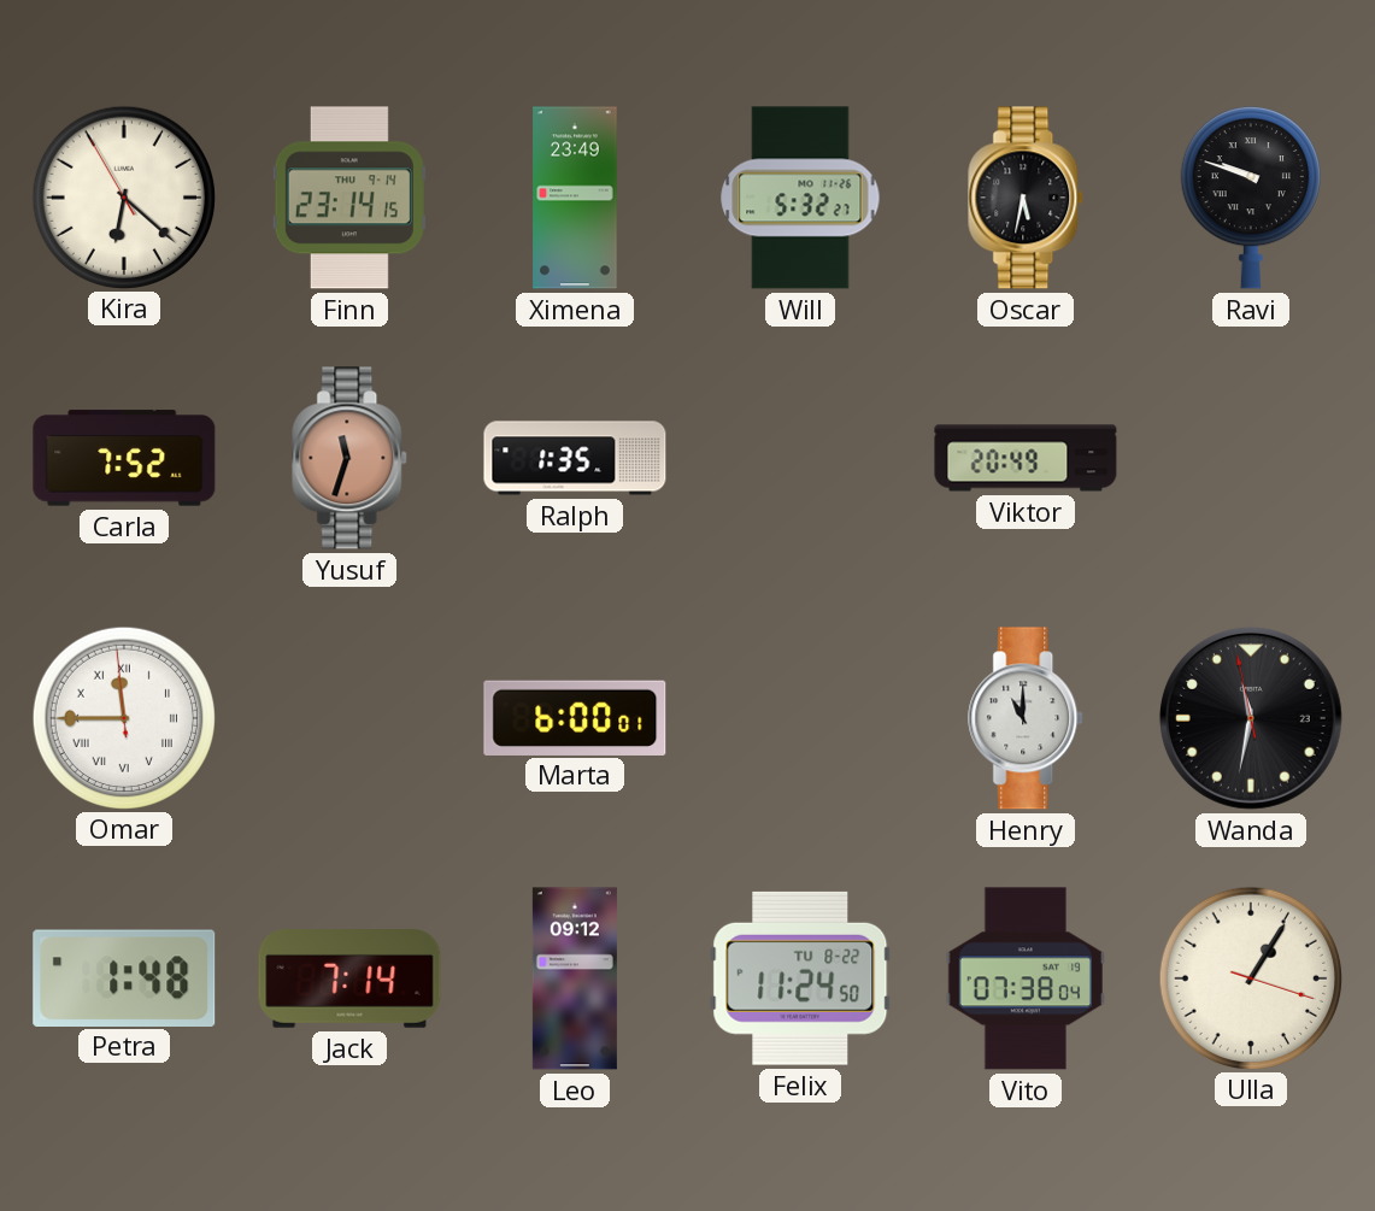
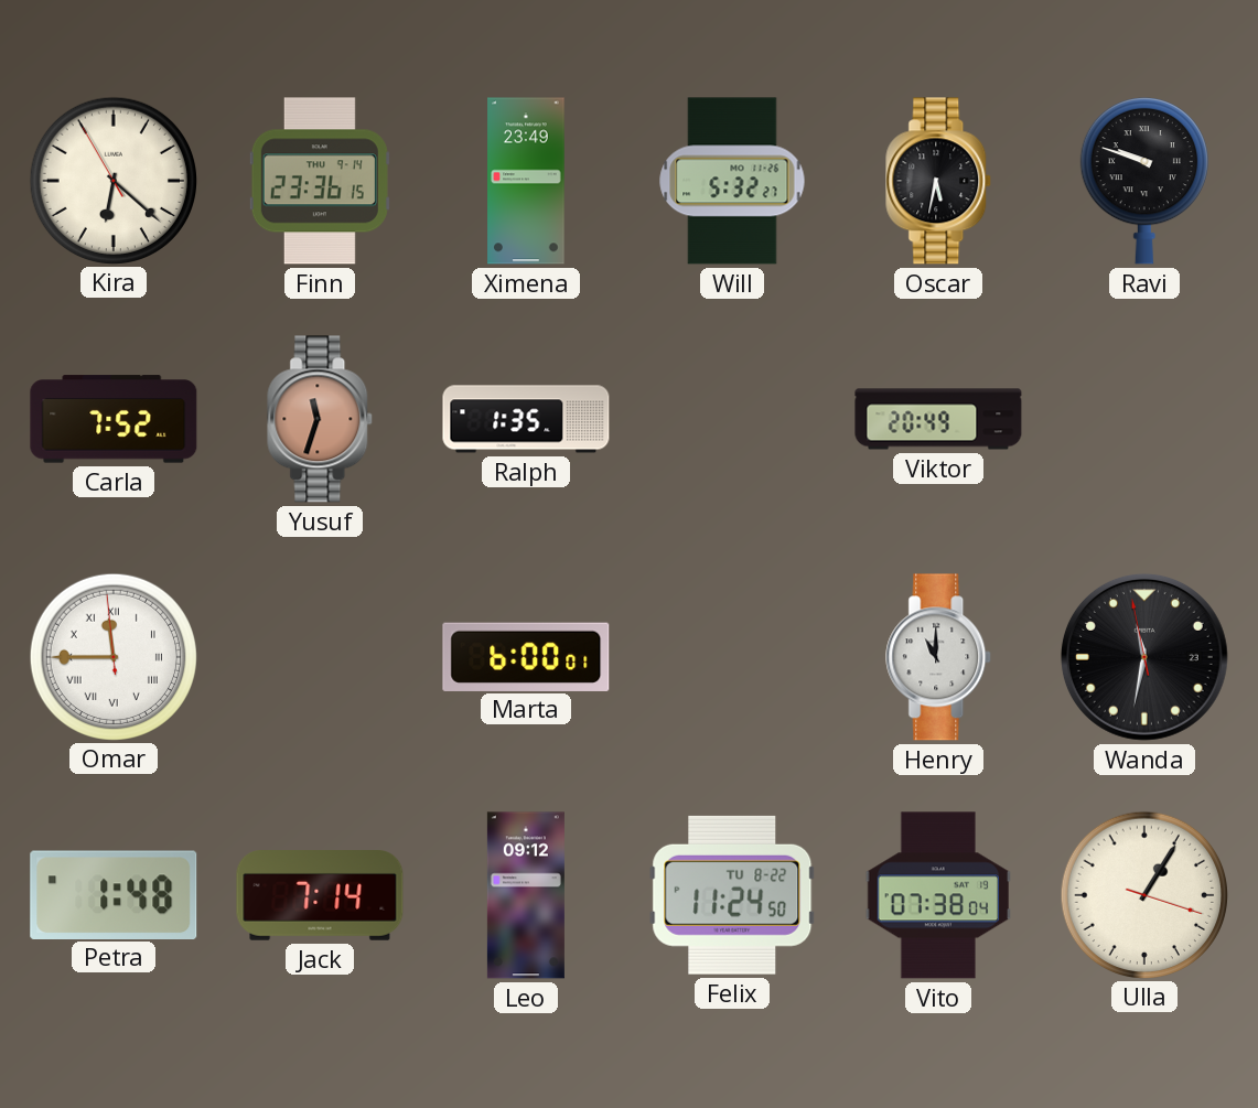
Finn: 23:14 -> 23:36 (320, 181)
